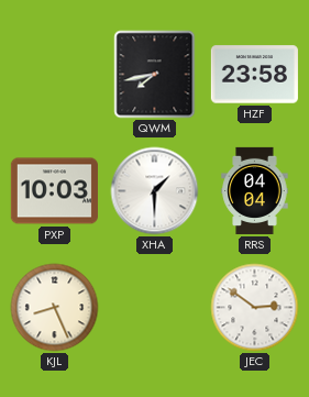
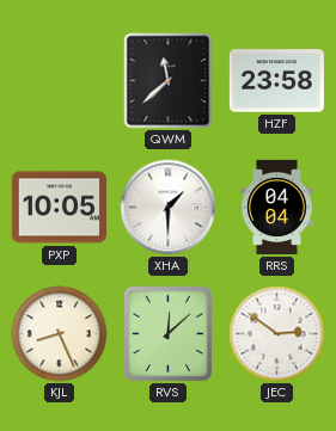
QWM: 7:43 -> 11:38 (169, 81)
PXP: 10:03 -> 10:05 (59, 208)
RVS: none -> 12:08 (169, 334)
